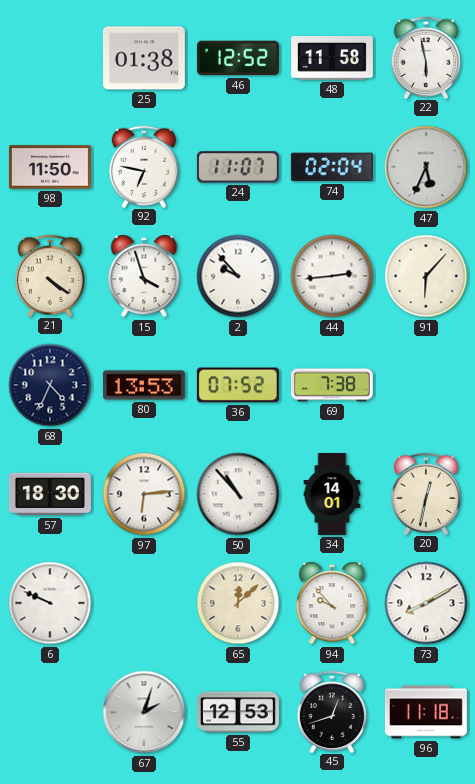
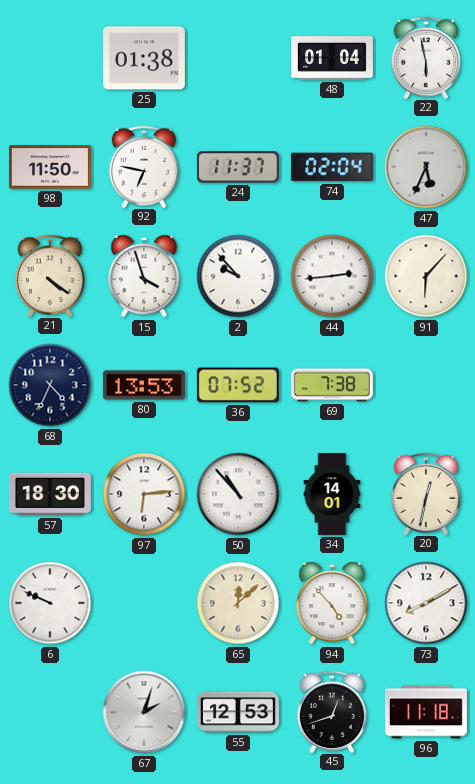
46: 12:52 -> none (238, 58)
48: 11:58 -> 01:04 (332, 58)
24: 11:07 -> 11:37 (238, 167)
94: 9:53 -> 4:53 (332, 603)
